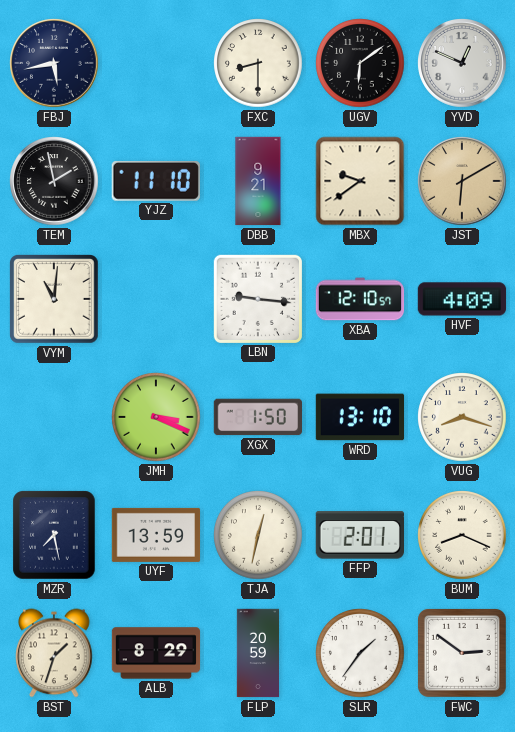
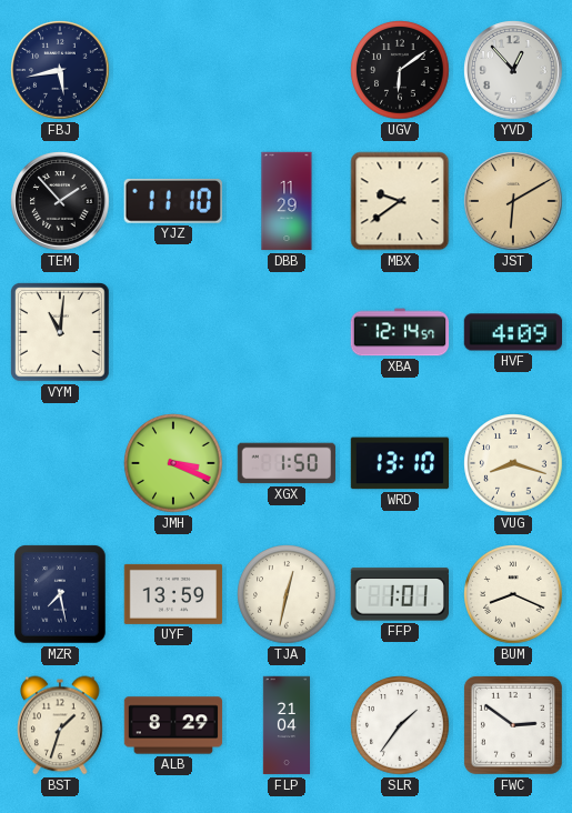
FXC: 8:30 -> none (258, 63)
YVD: 12:49 -> 12:53 (513, 70)
TEM: 1:58 -> 1:53 (60, 201)
DBB: 9:21 -> 11:29 (287, 201)
LBN: 9:16 -> none (257, 298)
XBA: 12:10 -> 12:14 (400, 332)
FFP: 2:01 -> 1:01 (399, 594)
FLP: 20:59 -> 21:04 (285, 725)
